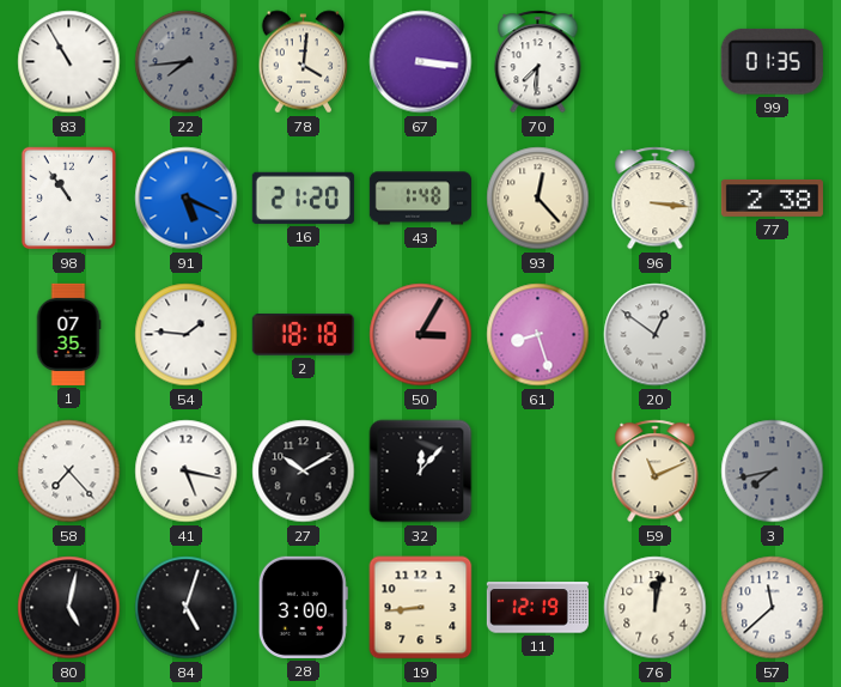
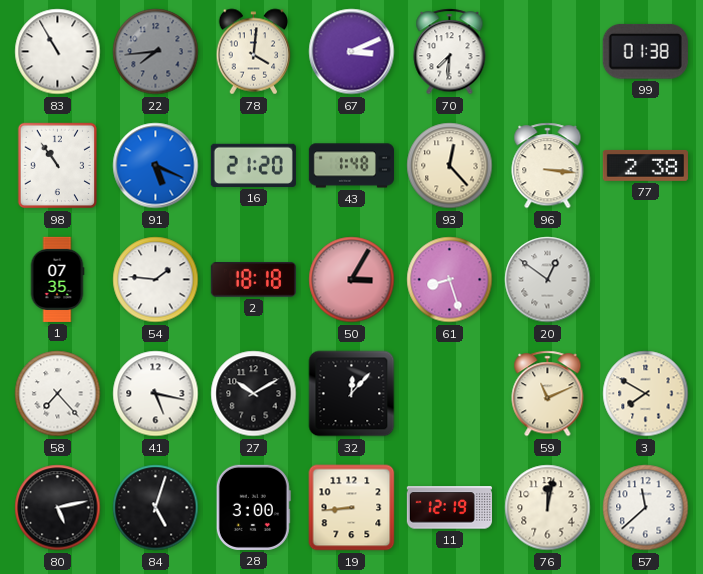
67: 3:16 -> 3:11 (352, 52)
99: 01:35 -> 01:38 (645, 51)
3: 7:43 -> 7:50 (646, 394)
3 dial: grey -> cream (646, 394)
80: 5:02 -> 5:13 (58, 508)
